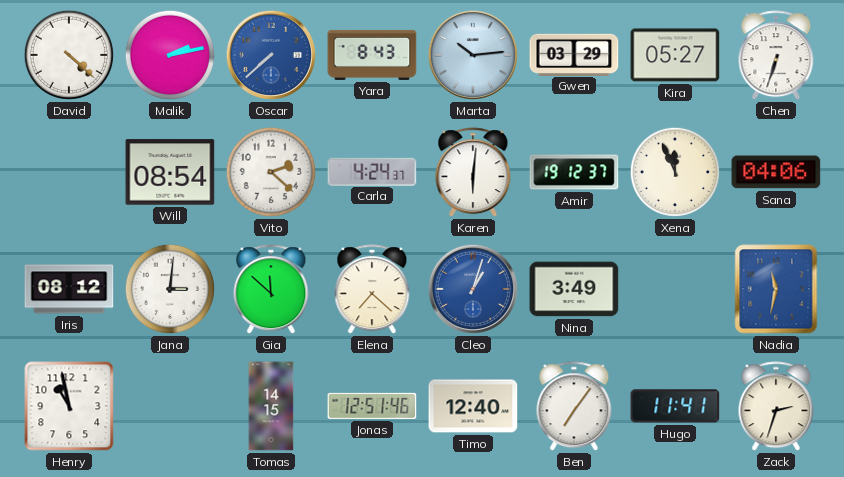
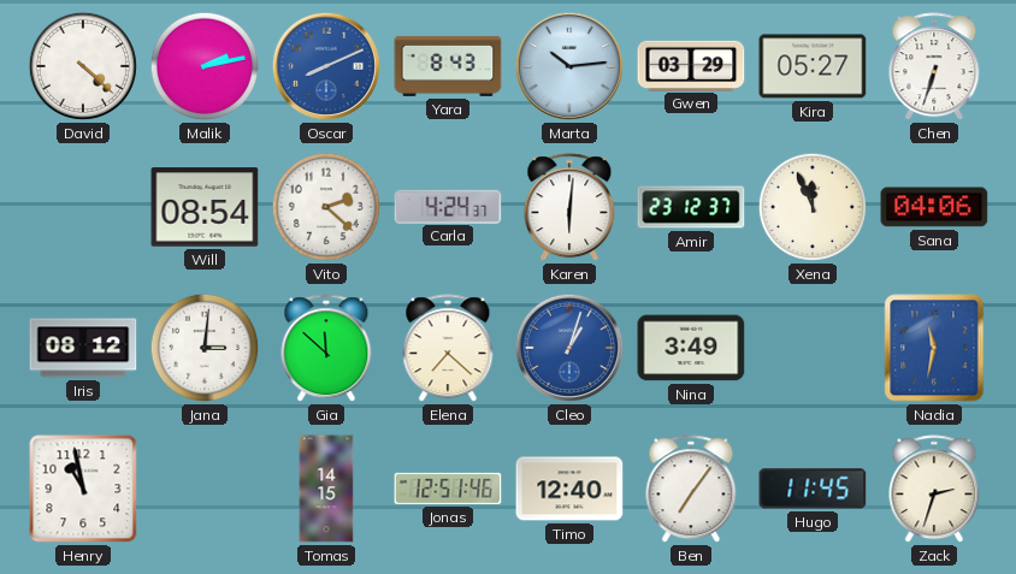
Oscar: 7:38 -> 8:11 (326, 66)
Amir: 19:12 -> 23:12 (691, 207)
Hugo: 11:41 -> 11:45 (813, 489)
